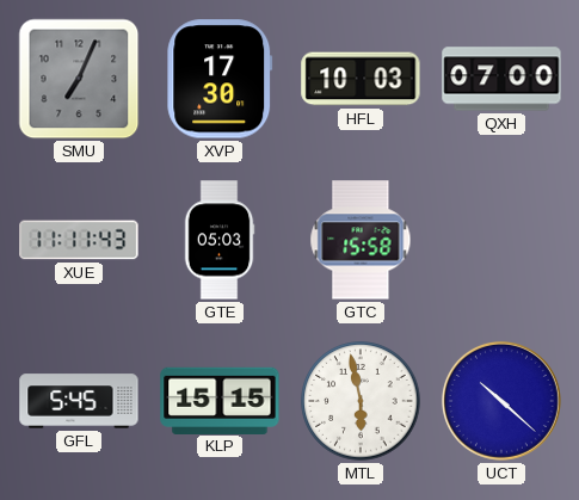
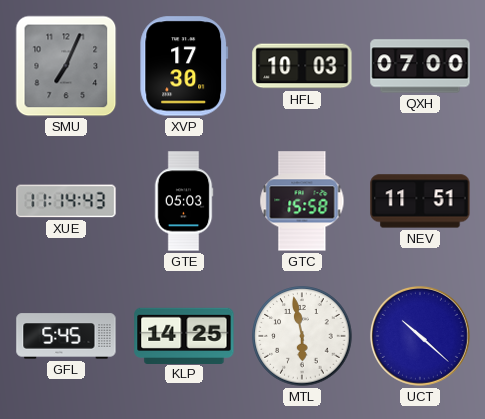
XUE: 11:11 -> 11:14 (66, 201)
NEV: none -> 11:51 (420, 201)
KLP: 15:15 -> 14:25 (184, 335)
